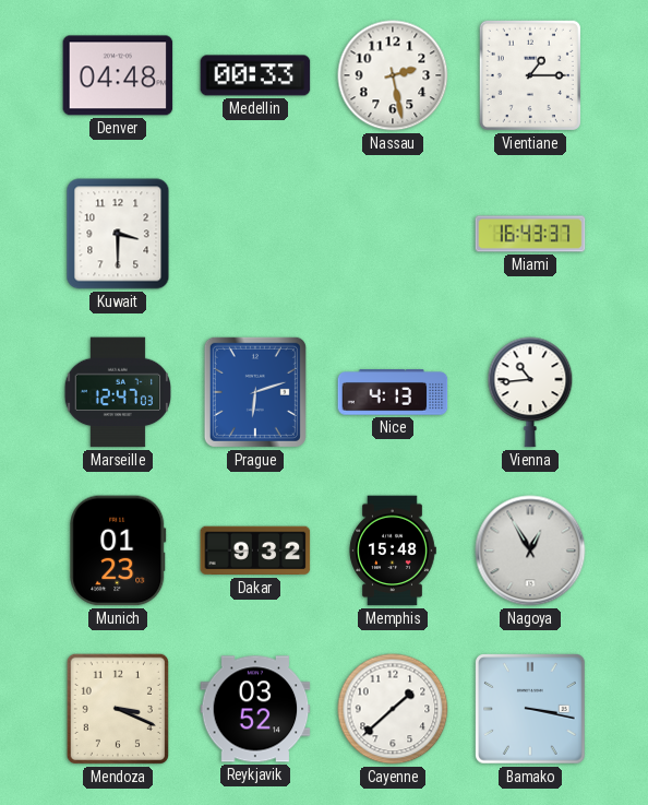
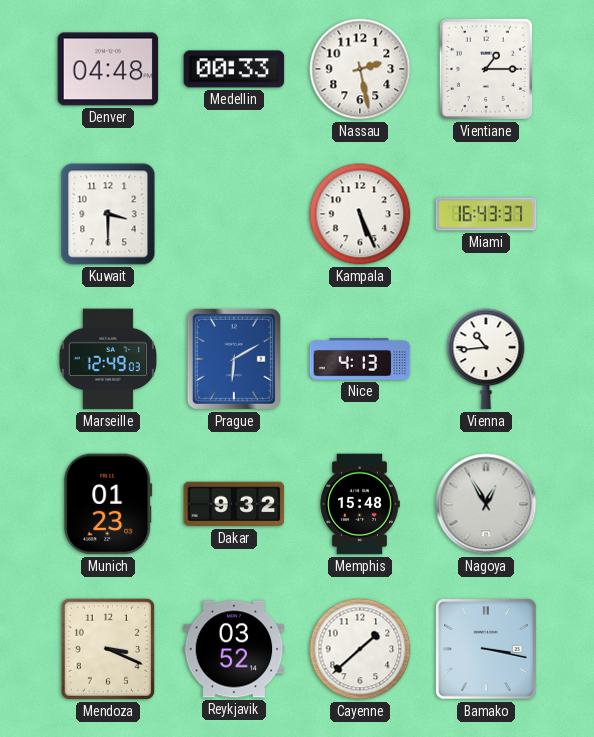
Kampala: none -> 5:26 (360, 214)
Marseille: 12:47 -> 12:49 (108, 359)
Prague: 6:12 -> 6:10 (234, 359)
